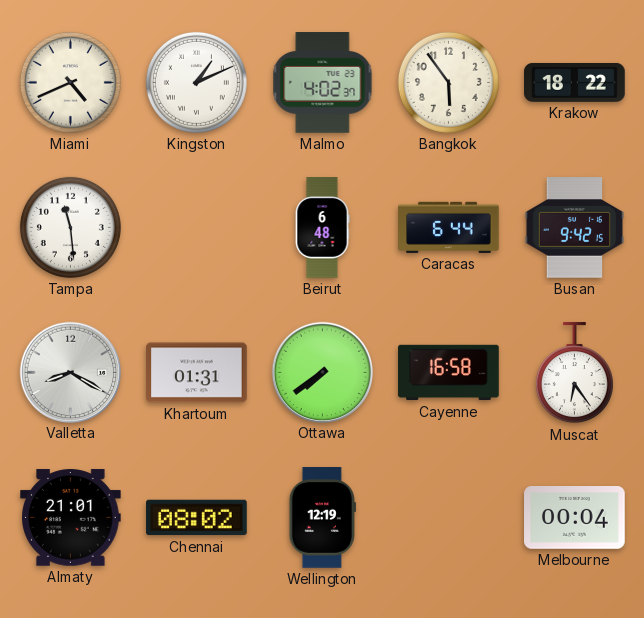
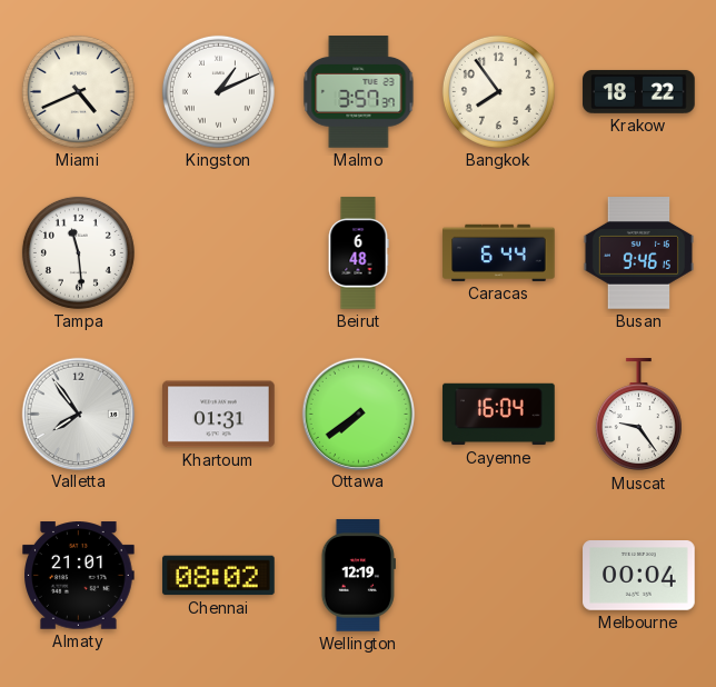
Malmo: 4:02 -> 3:57 (359, 92)
Bangkok: 5:54 -> 7:54 (498, 91)
Busan: 9:42 -> 9:46 (639, 253)
Valletta: 8:20 -> 7:54 (78, 414)
Cayenne: 16:58 -> 16:04 (499, 415)
Muscat: 6:24 -> 9:24 (638, 415)
